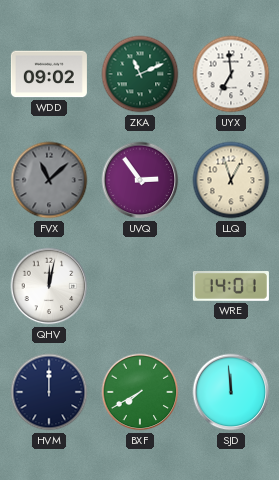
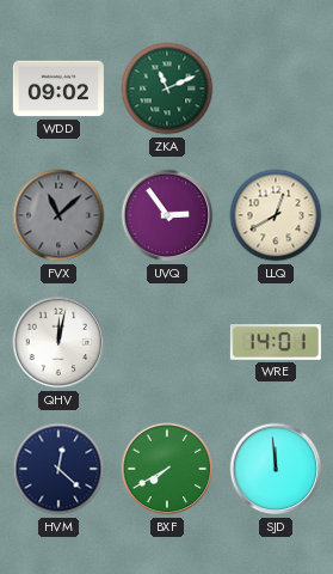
UYX: 6:59 -> none (231, 74)
LLQ: 12:57 -> 12:40 (276, 215)
HVM: 12:00 -> 12:22 (58, 469)
